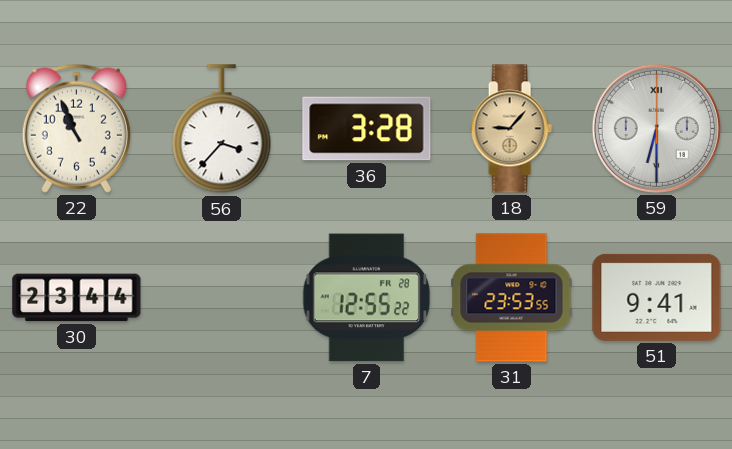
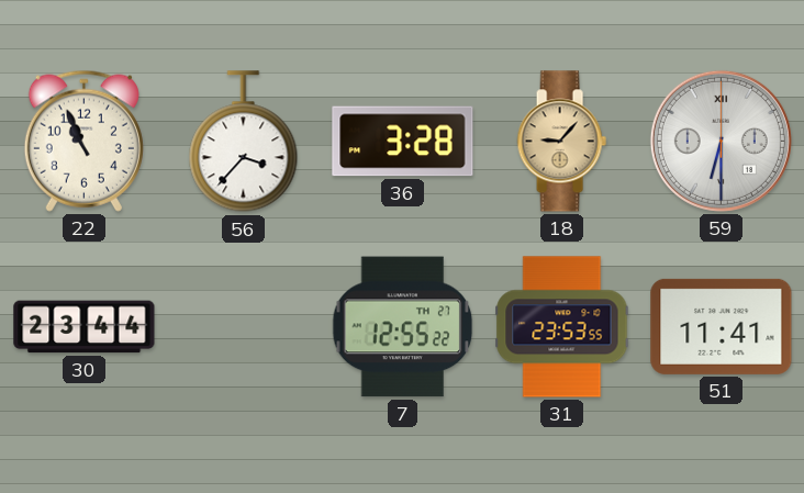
7 date: FR 28 -> TH 27 (403, 327)
51: 9:41 -> 11:41 (722, 326)
